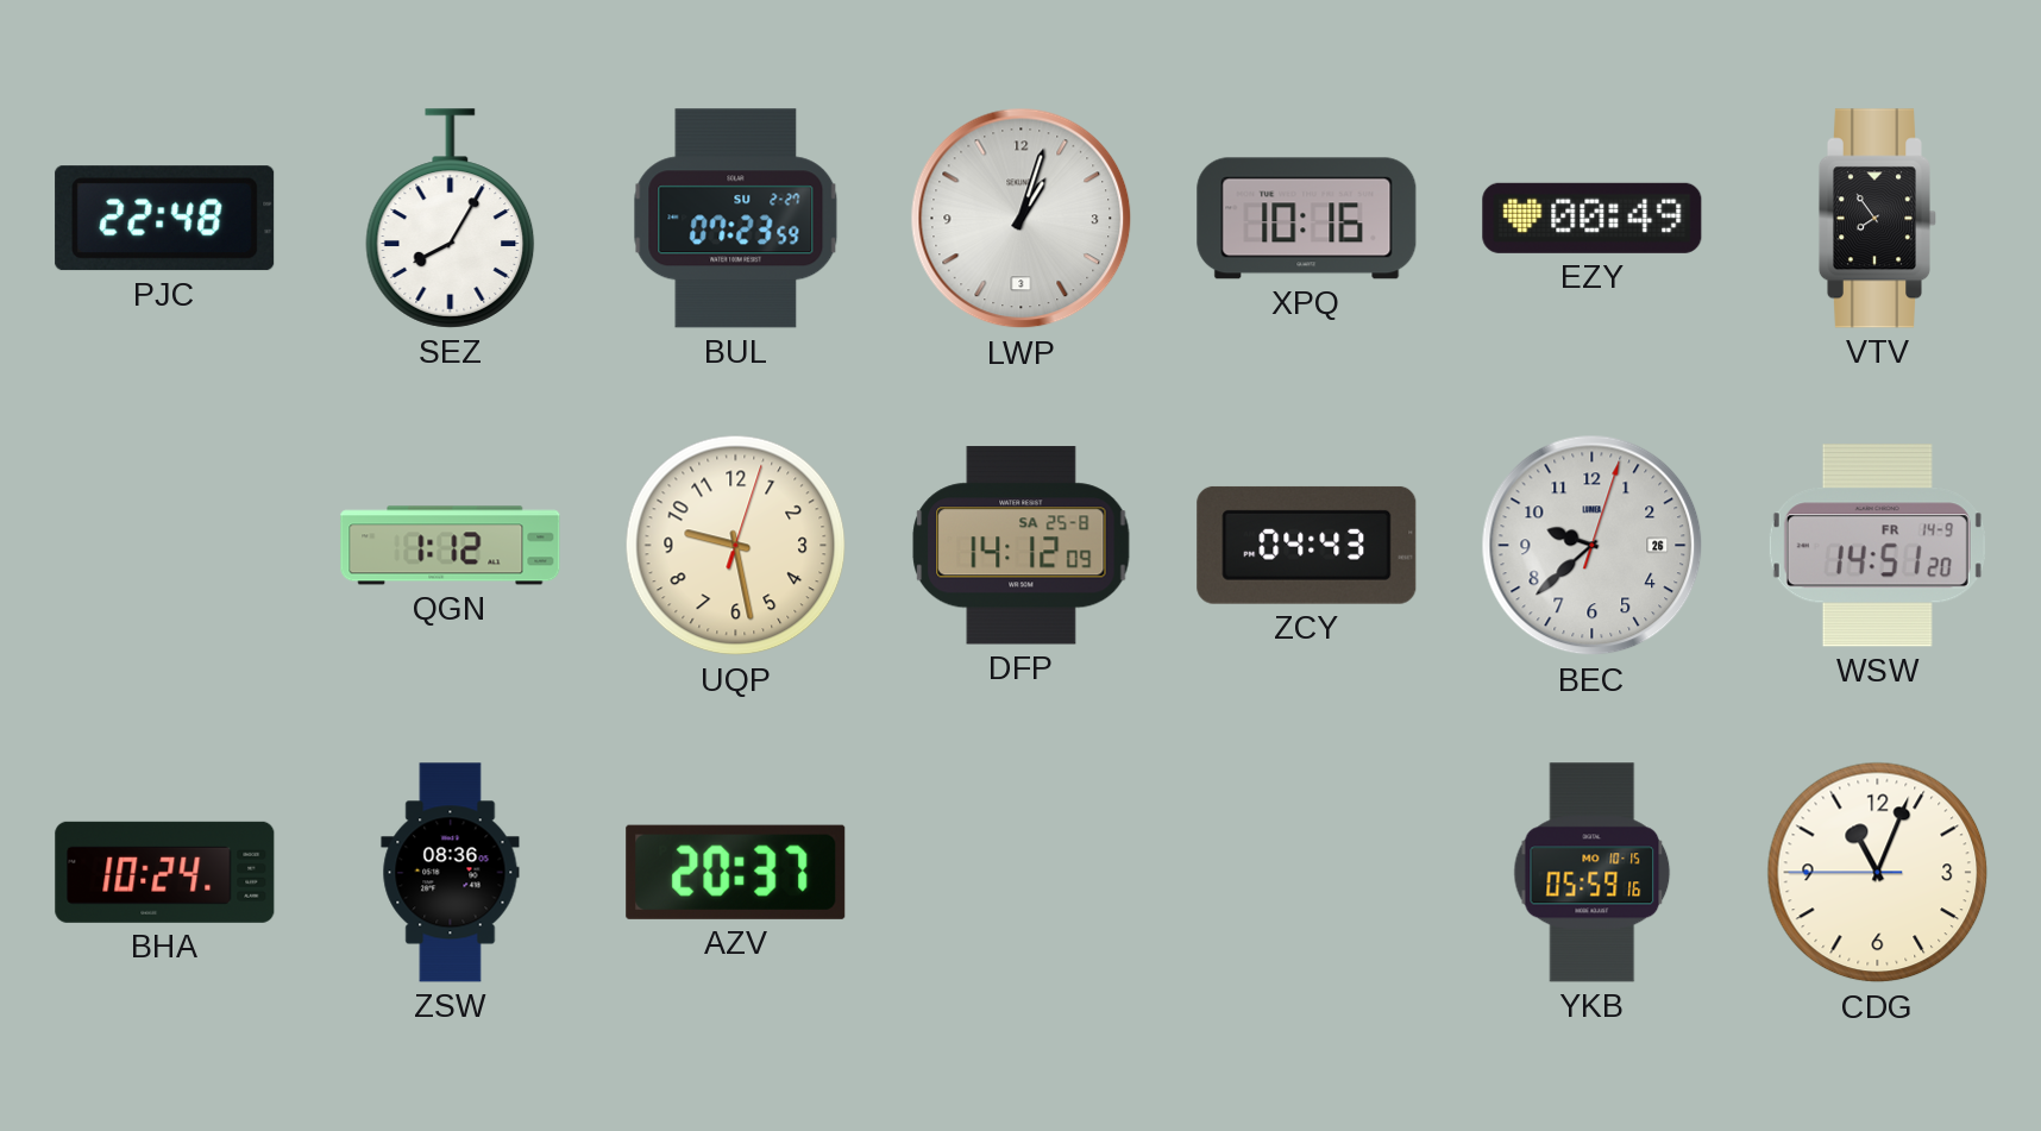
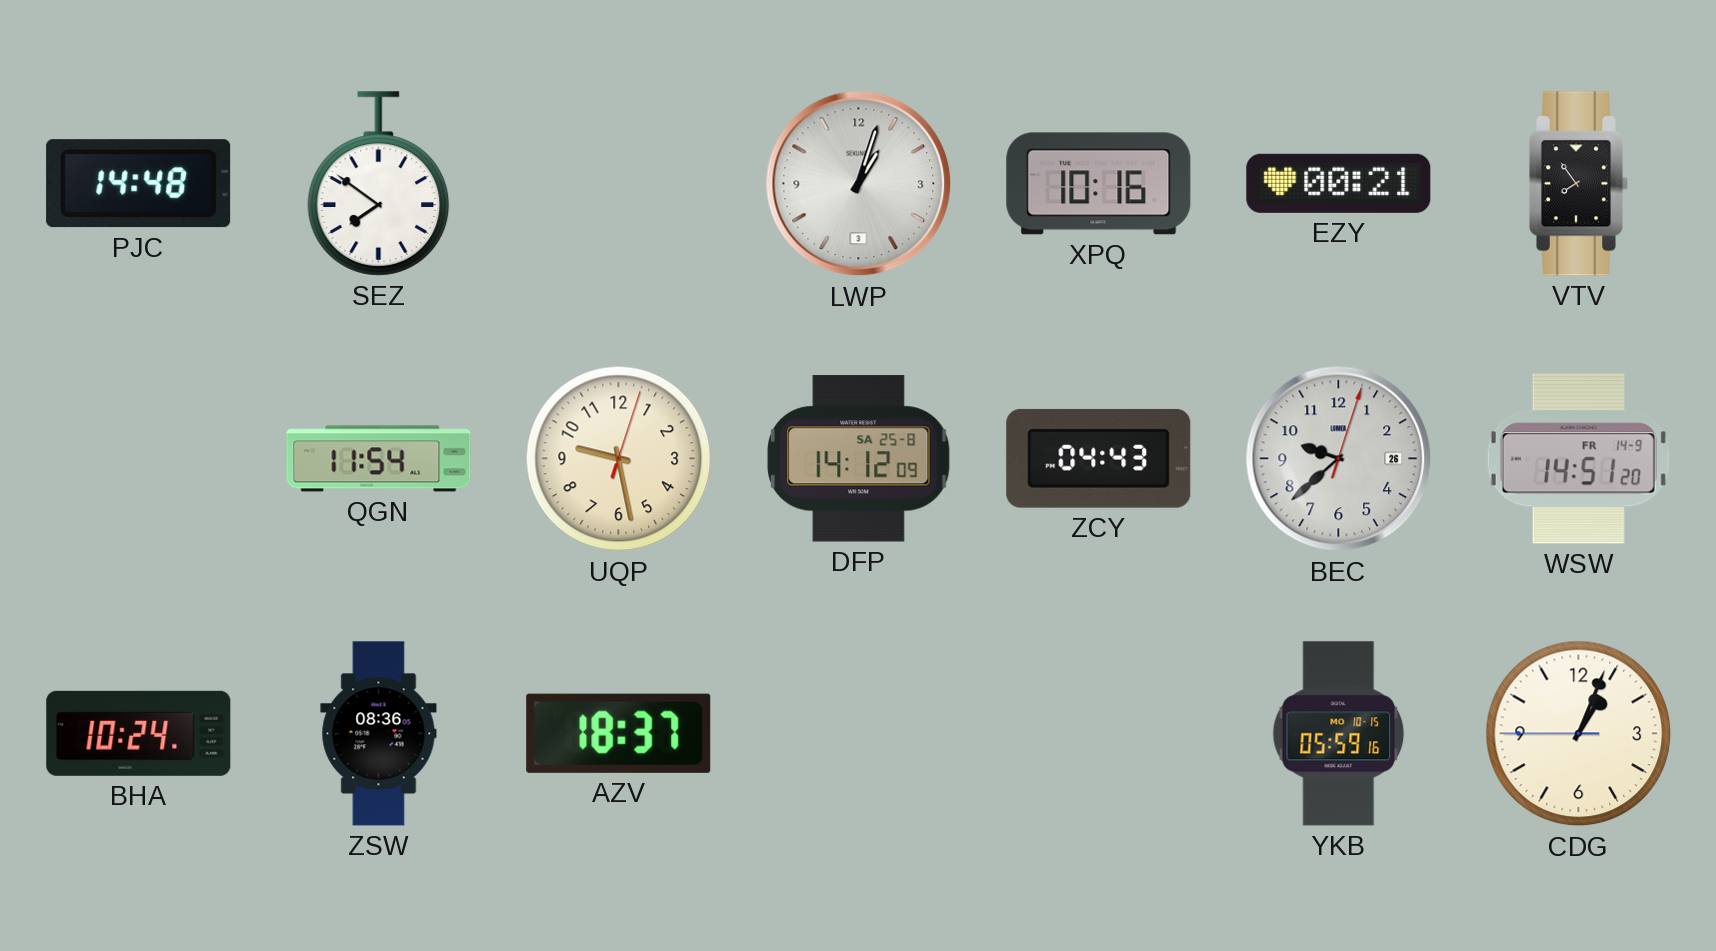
PJC: 22:48 -> 14:48 (139, 184)
SEZ: 8:05 -> 7:51 (379, 184)
BUL: 07:23 -> none (736, 219)
EZY: 00:49 -> 00:21 (1339, 183)
QGN: 1:12 -> 11:54 (379, 459)
AZV: 20:37 -> 18:37 (619, 733)
CDG: 11:03 -> 1:03 (1579, 734)
